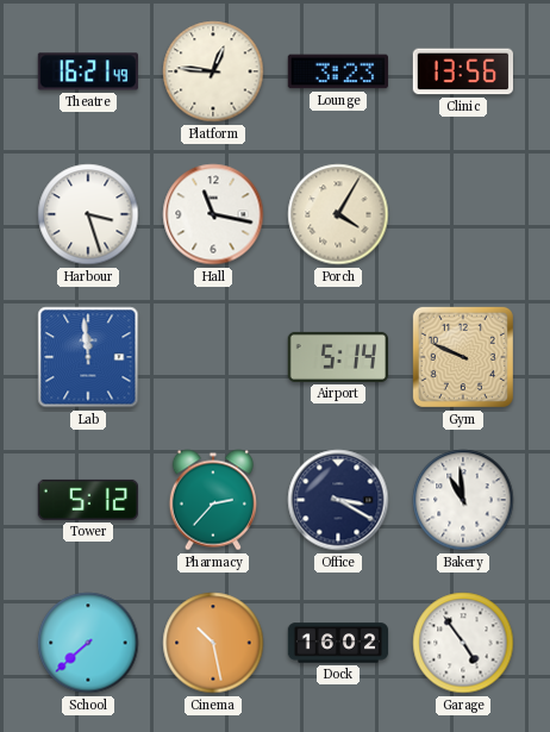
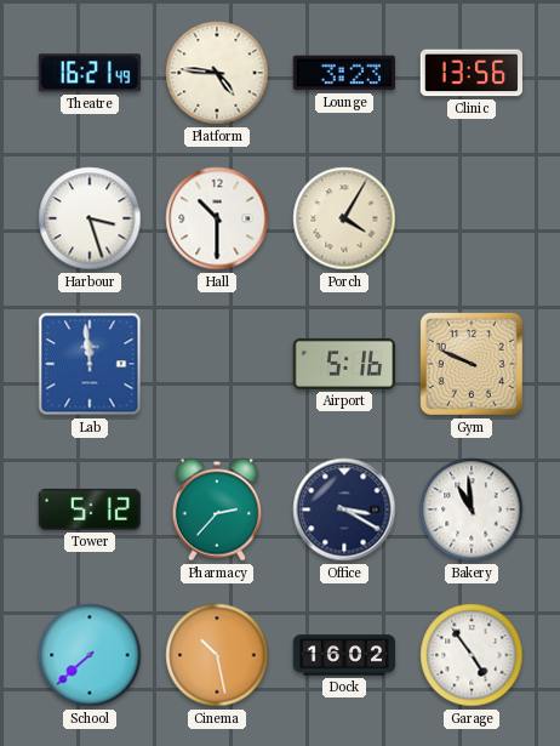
Platform: 12:46 -> 4:46 (217, 73)
Hall: 11:17 -> 10:30 (217, 218)
Airport: 5:14 -> 5:16 (343, 364)
